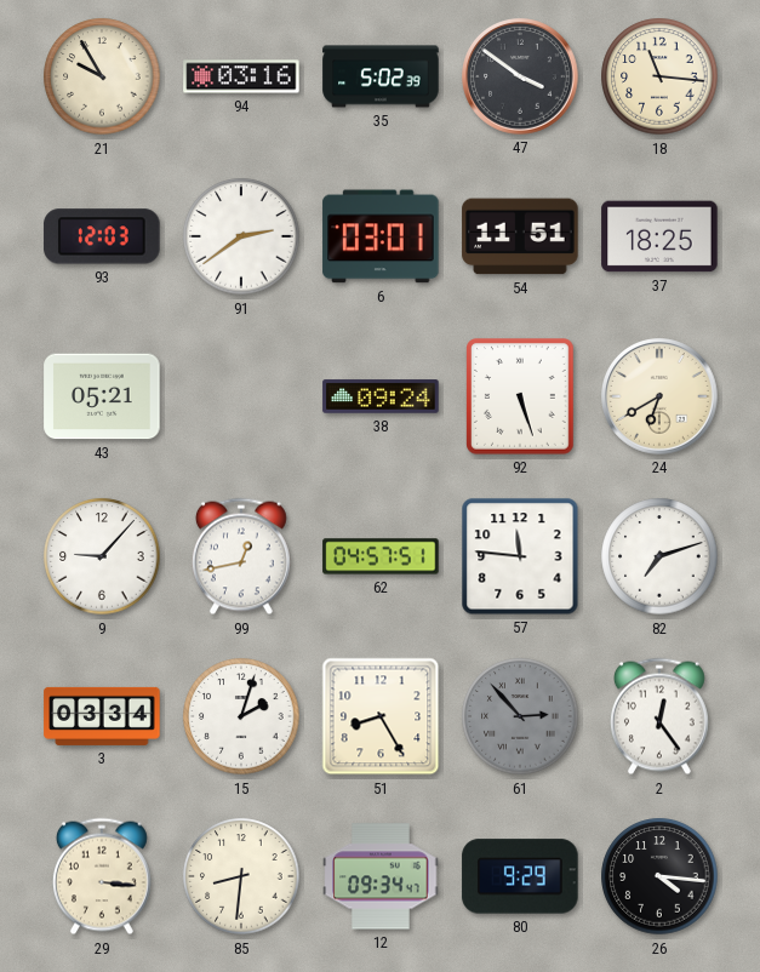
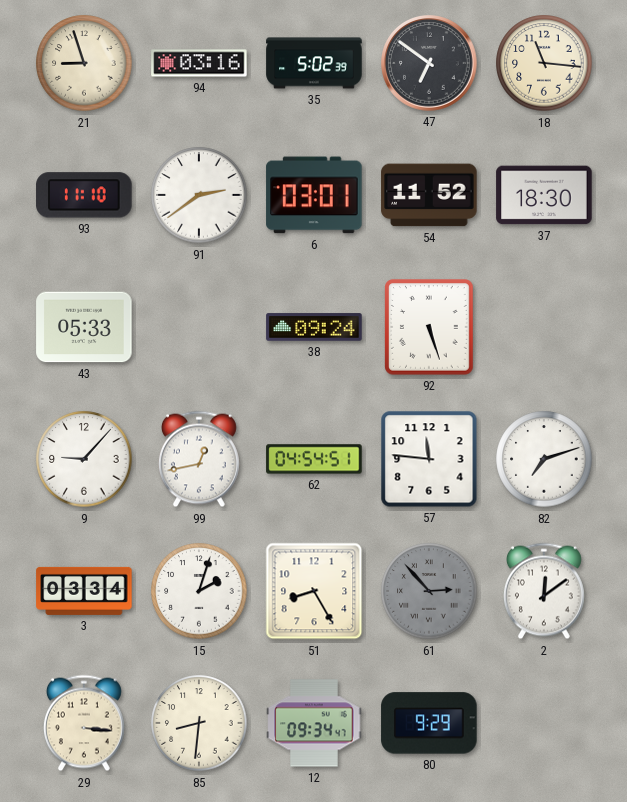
21: 9:55 -> 8:57 (84, 63)
47: 3:51 -> 6:51 (429, 63)
93: 12:03 -> 11:10 (84, 195)
54: 11:51 -> 11:52 (429, 195)
37: 18:25 -> 18:30 (544, 195)
43: 05:21 -> 05:33 (84, 327)
24: 6:40 -> none (659, 396)
62: 04:57 -> 04:54 (314, 459)
2: 12:24 -> 12:09 (544, 591)
26: 4:16 -> none (659, 876)
